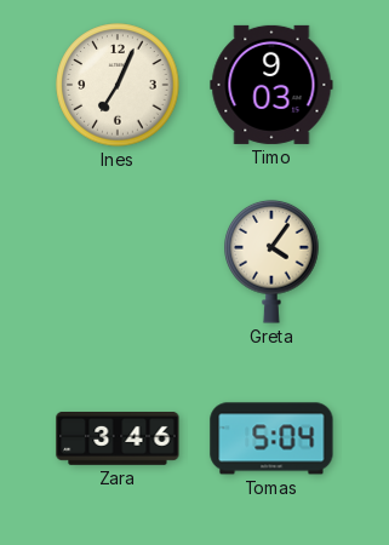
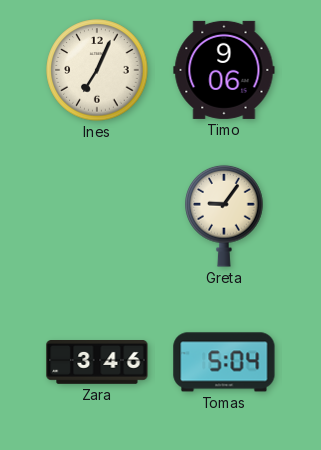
Timo: 9:03 -> 9:06 (224, 70)
Greta: 4:06 -> 9:06 (224, 216)
